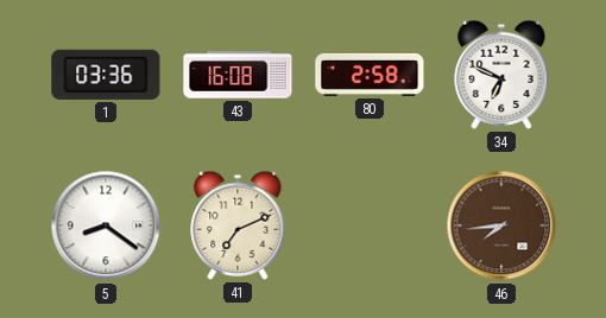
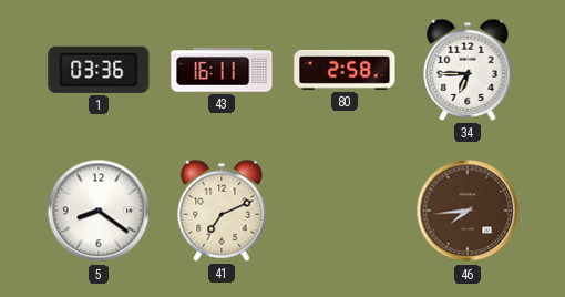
43: 16:08 -> 16:11 (222, 70)
34: 6:49 -> 6:45 (468, 70)
